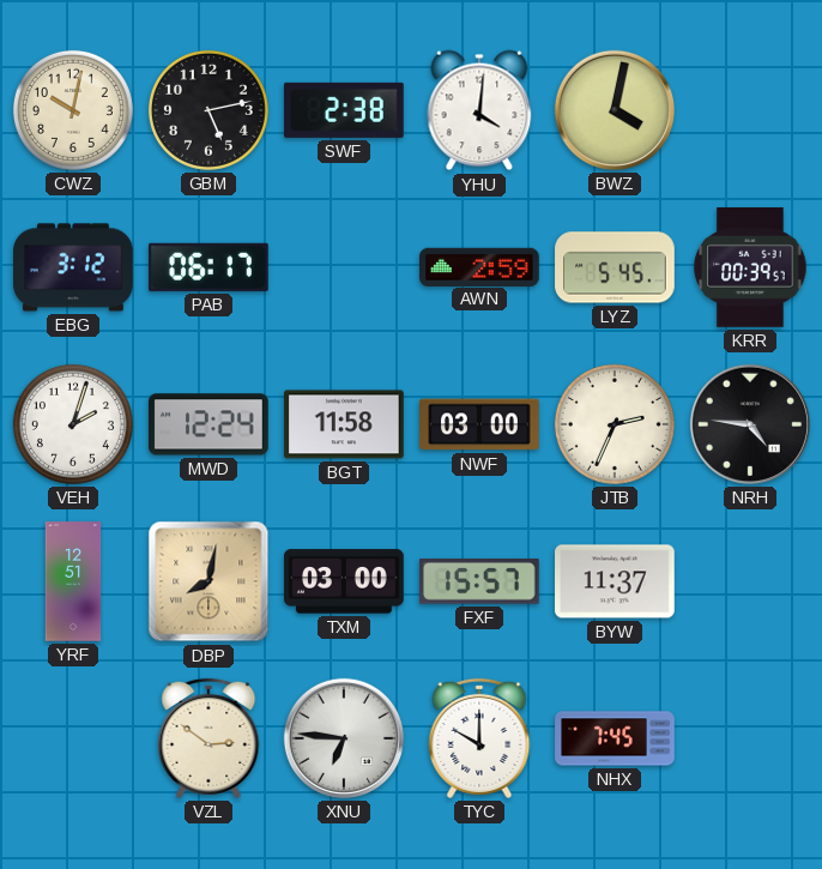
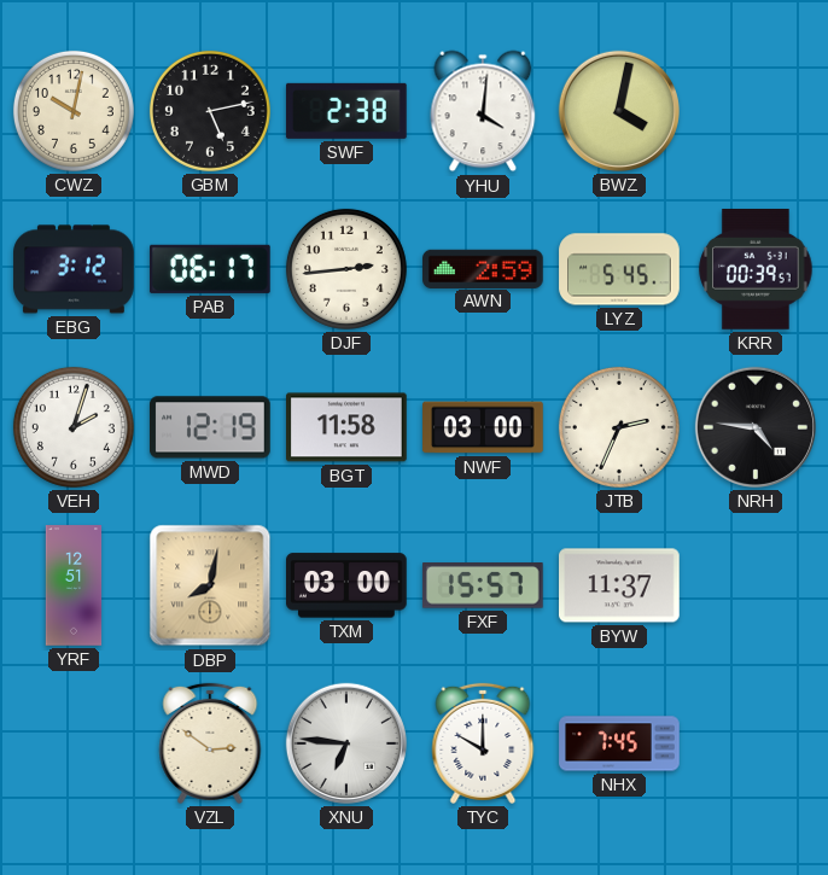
DJF: none -> 2:44 (346, 269)
MWD: 12:24 -> 12:19 (210, 427)
